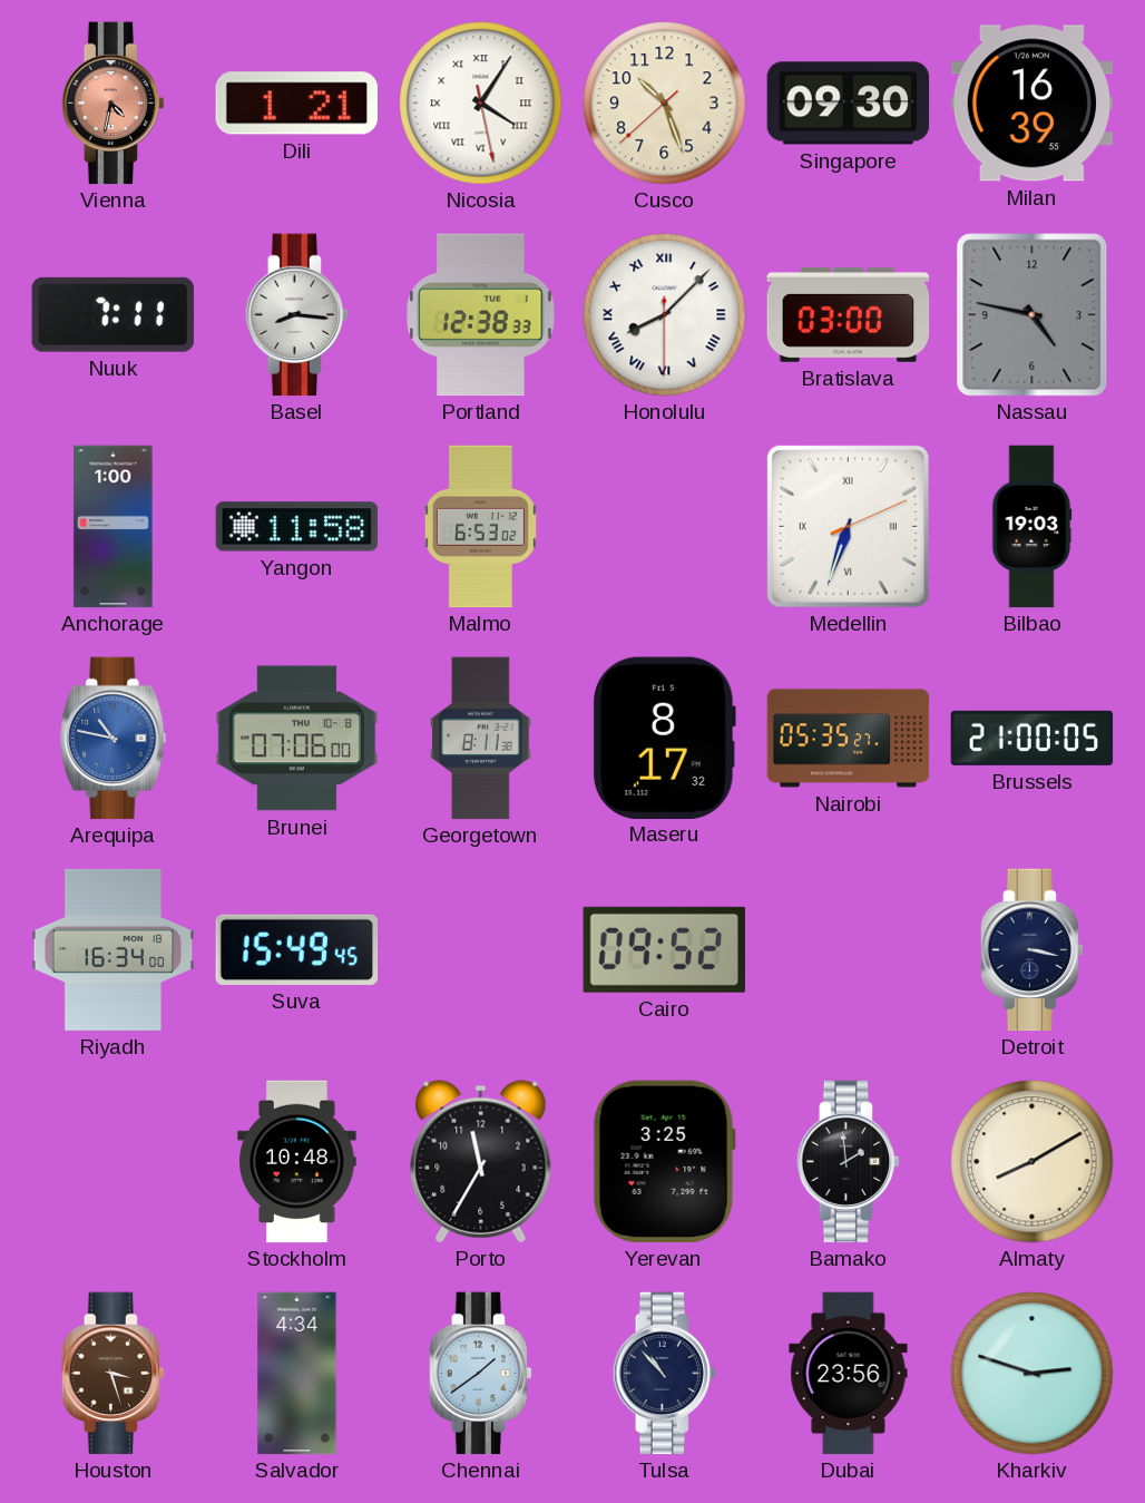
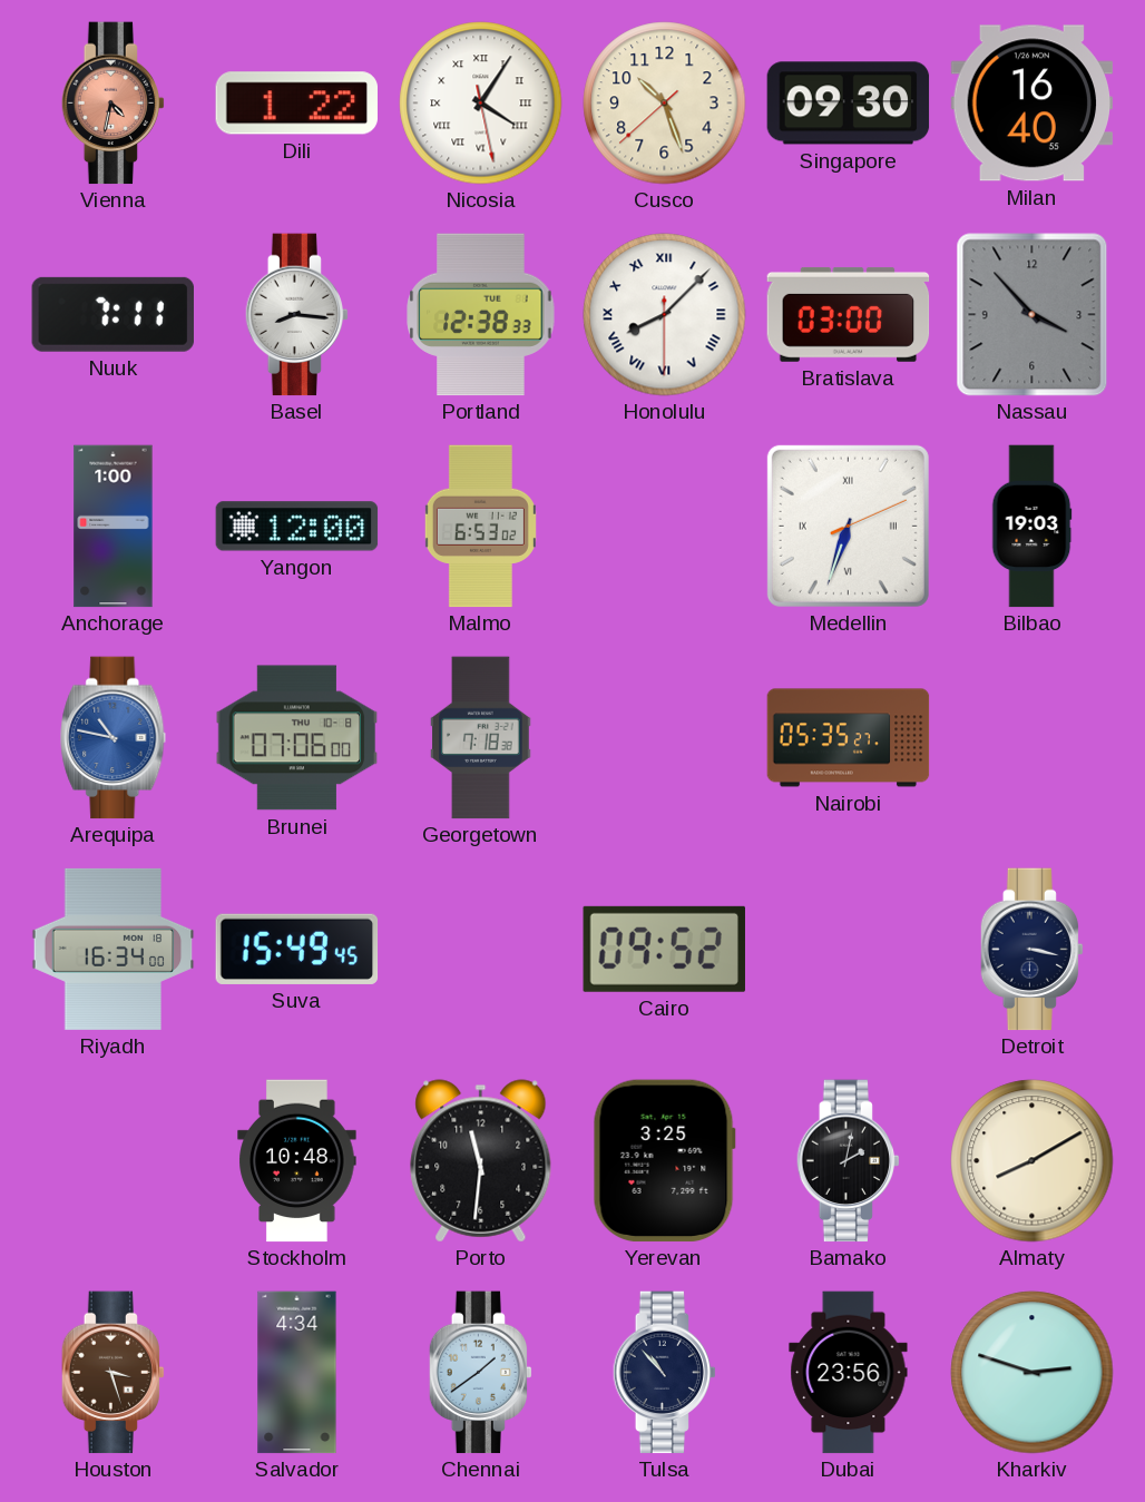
Dili: 1:21 -> 1:22 (297, 104)
Milan: 16:39 -> 16:40 (1033, 104)
Nassau: 4:47 -> 3:53 (1033, 315)
Yangon: 11:58 -> 12:00 (297, 527)
Georgetown: 8:11 -> 7:18 (481, 738)
Maseru: 8:17 -> none (664, 738)
Brussels: 21:00 -> none (1033, 738)
Porto: 11:35 -> 11:31 (481, 1161)
Bamako: 1:59 -> 2:02 (848, 1161)
